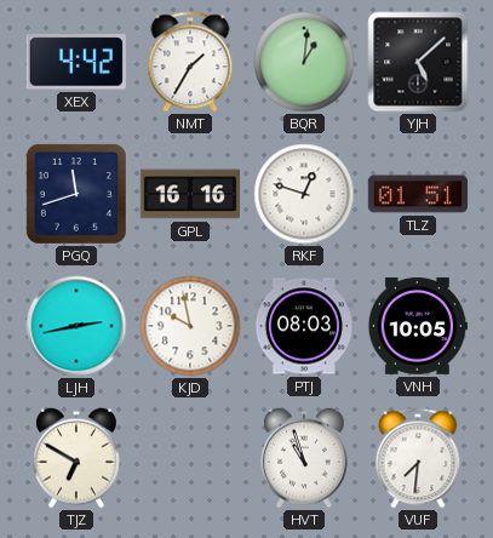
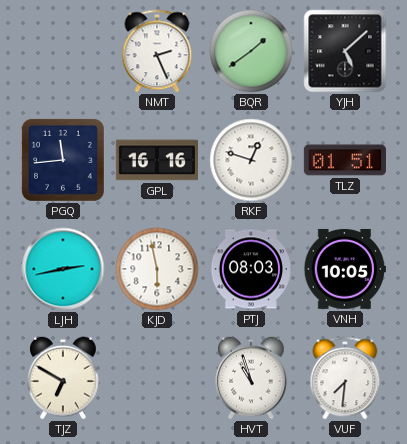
XEX: 4:42 -> none (76, 62)
NMT: 1:35 -> 2:26 (157, 51)
BQR: 1:01 -> 1:39 (251, 51)
PGQ: 11:42 -> 11:44 (63, 160)
KJD: 9:58 -> 5:58 (157, 269)
